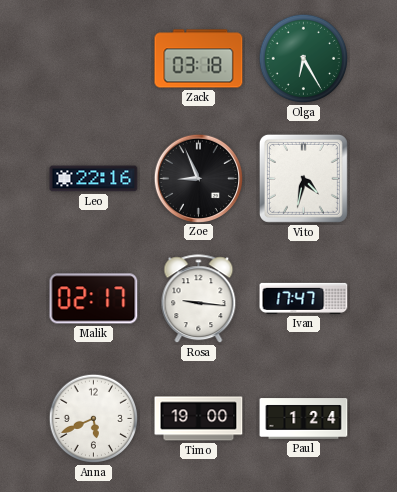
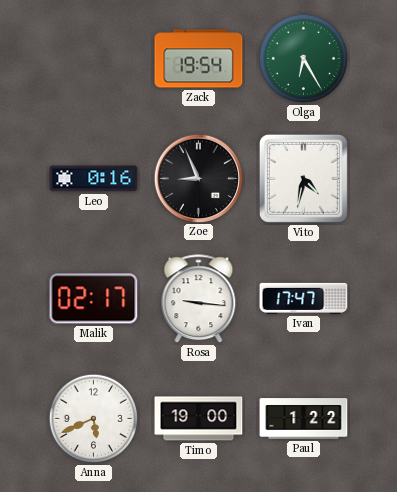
Zack: 03:18 -> 19:54 (199, 59)
Leo: 22:16 -> 0:16 (94, 179)
Paul: 1:24 -> 1:22 (304, 419)
